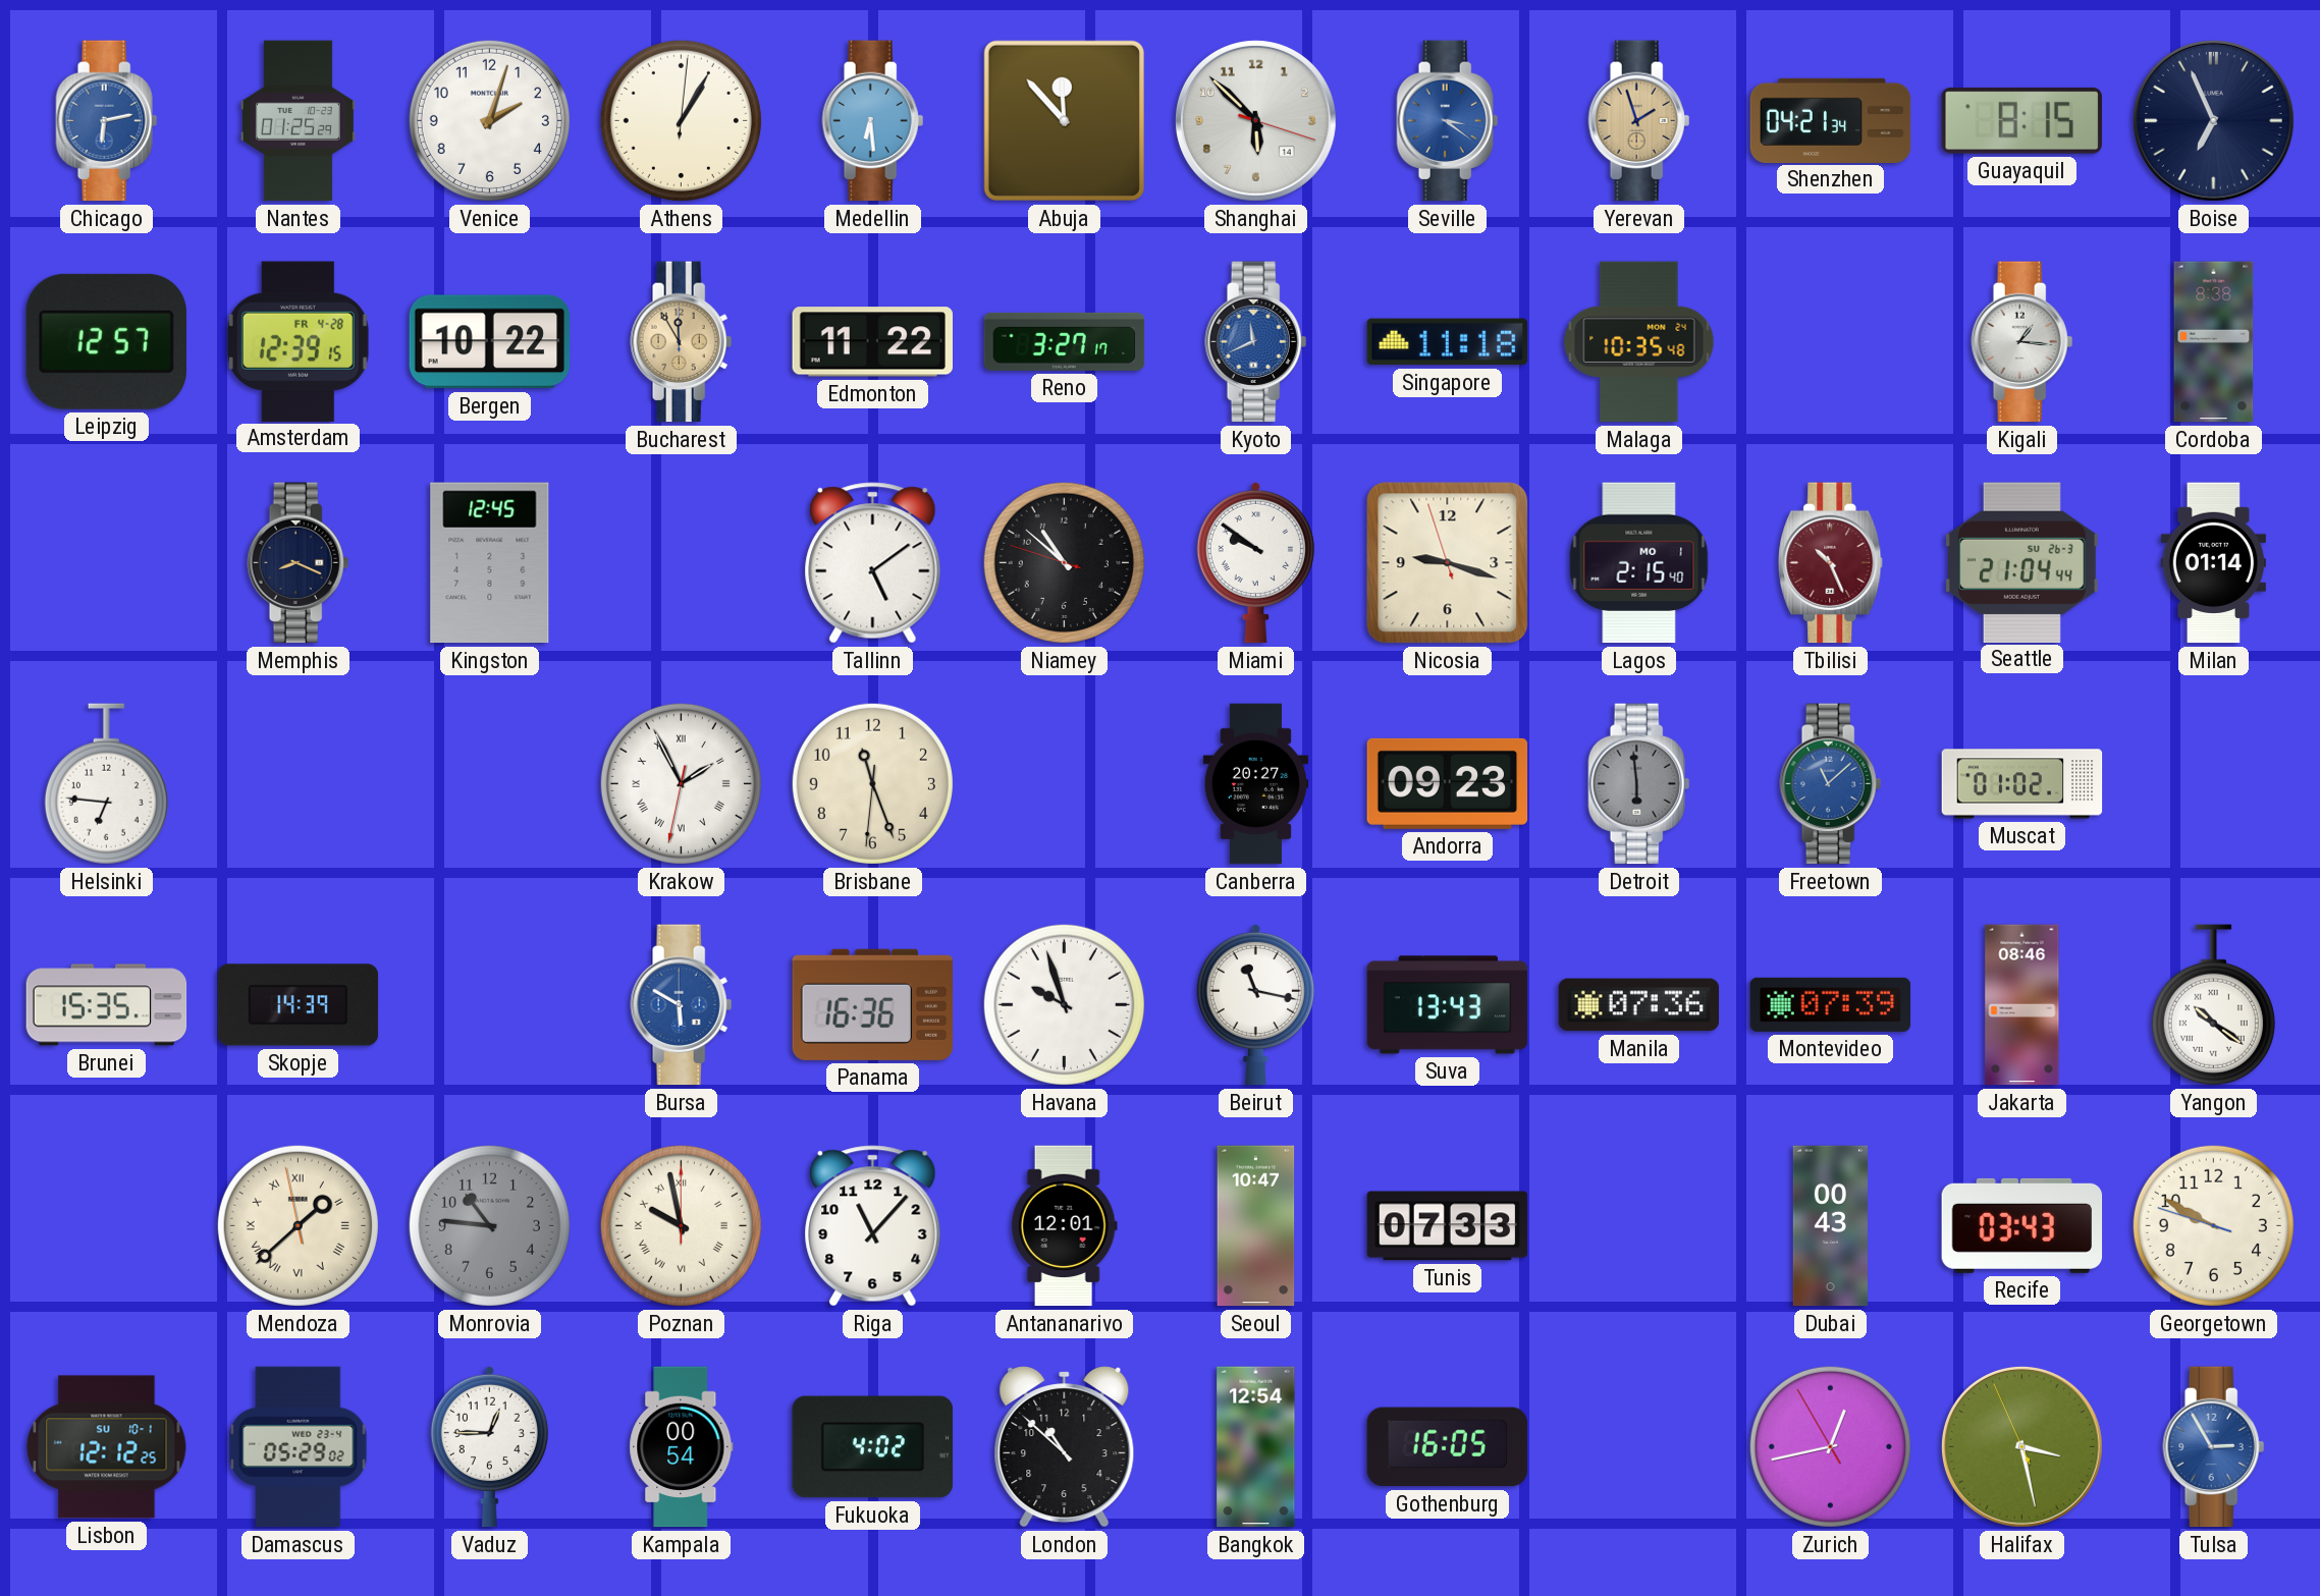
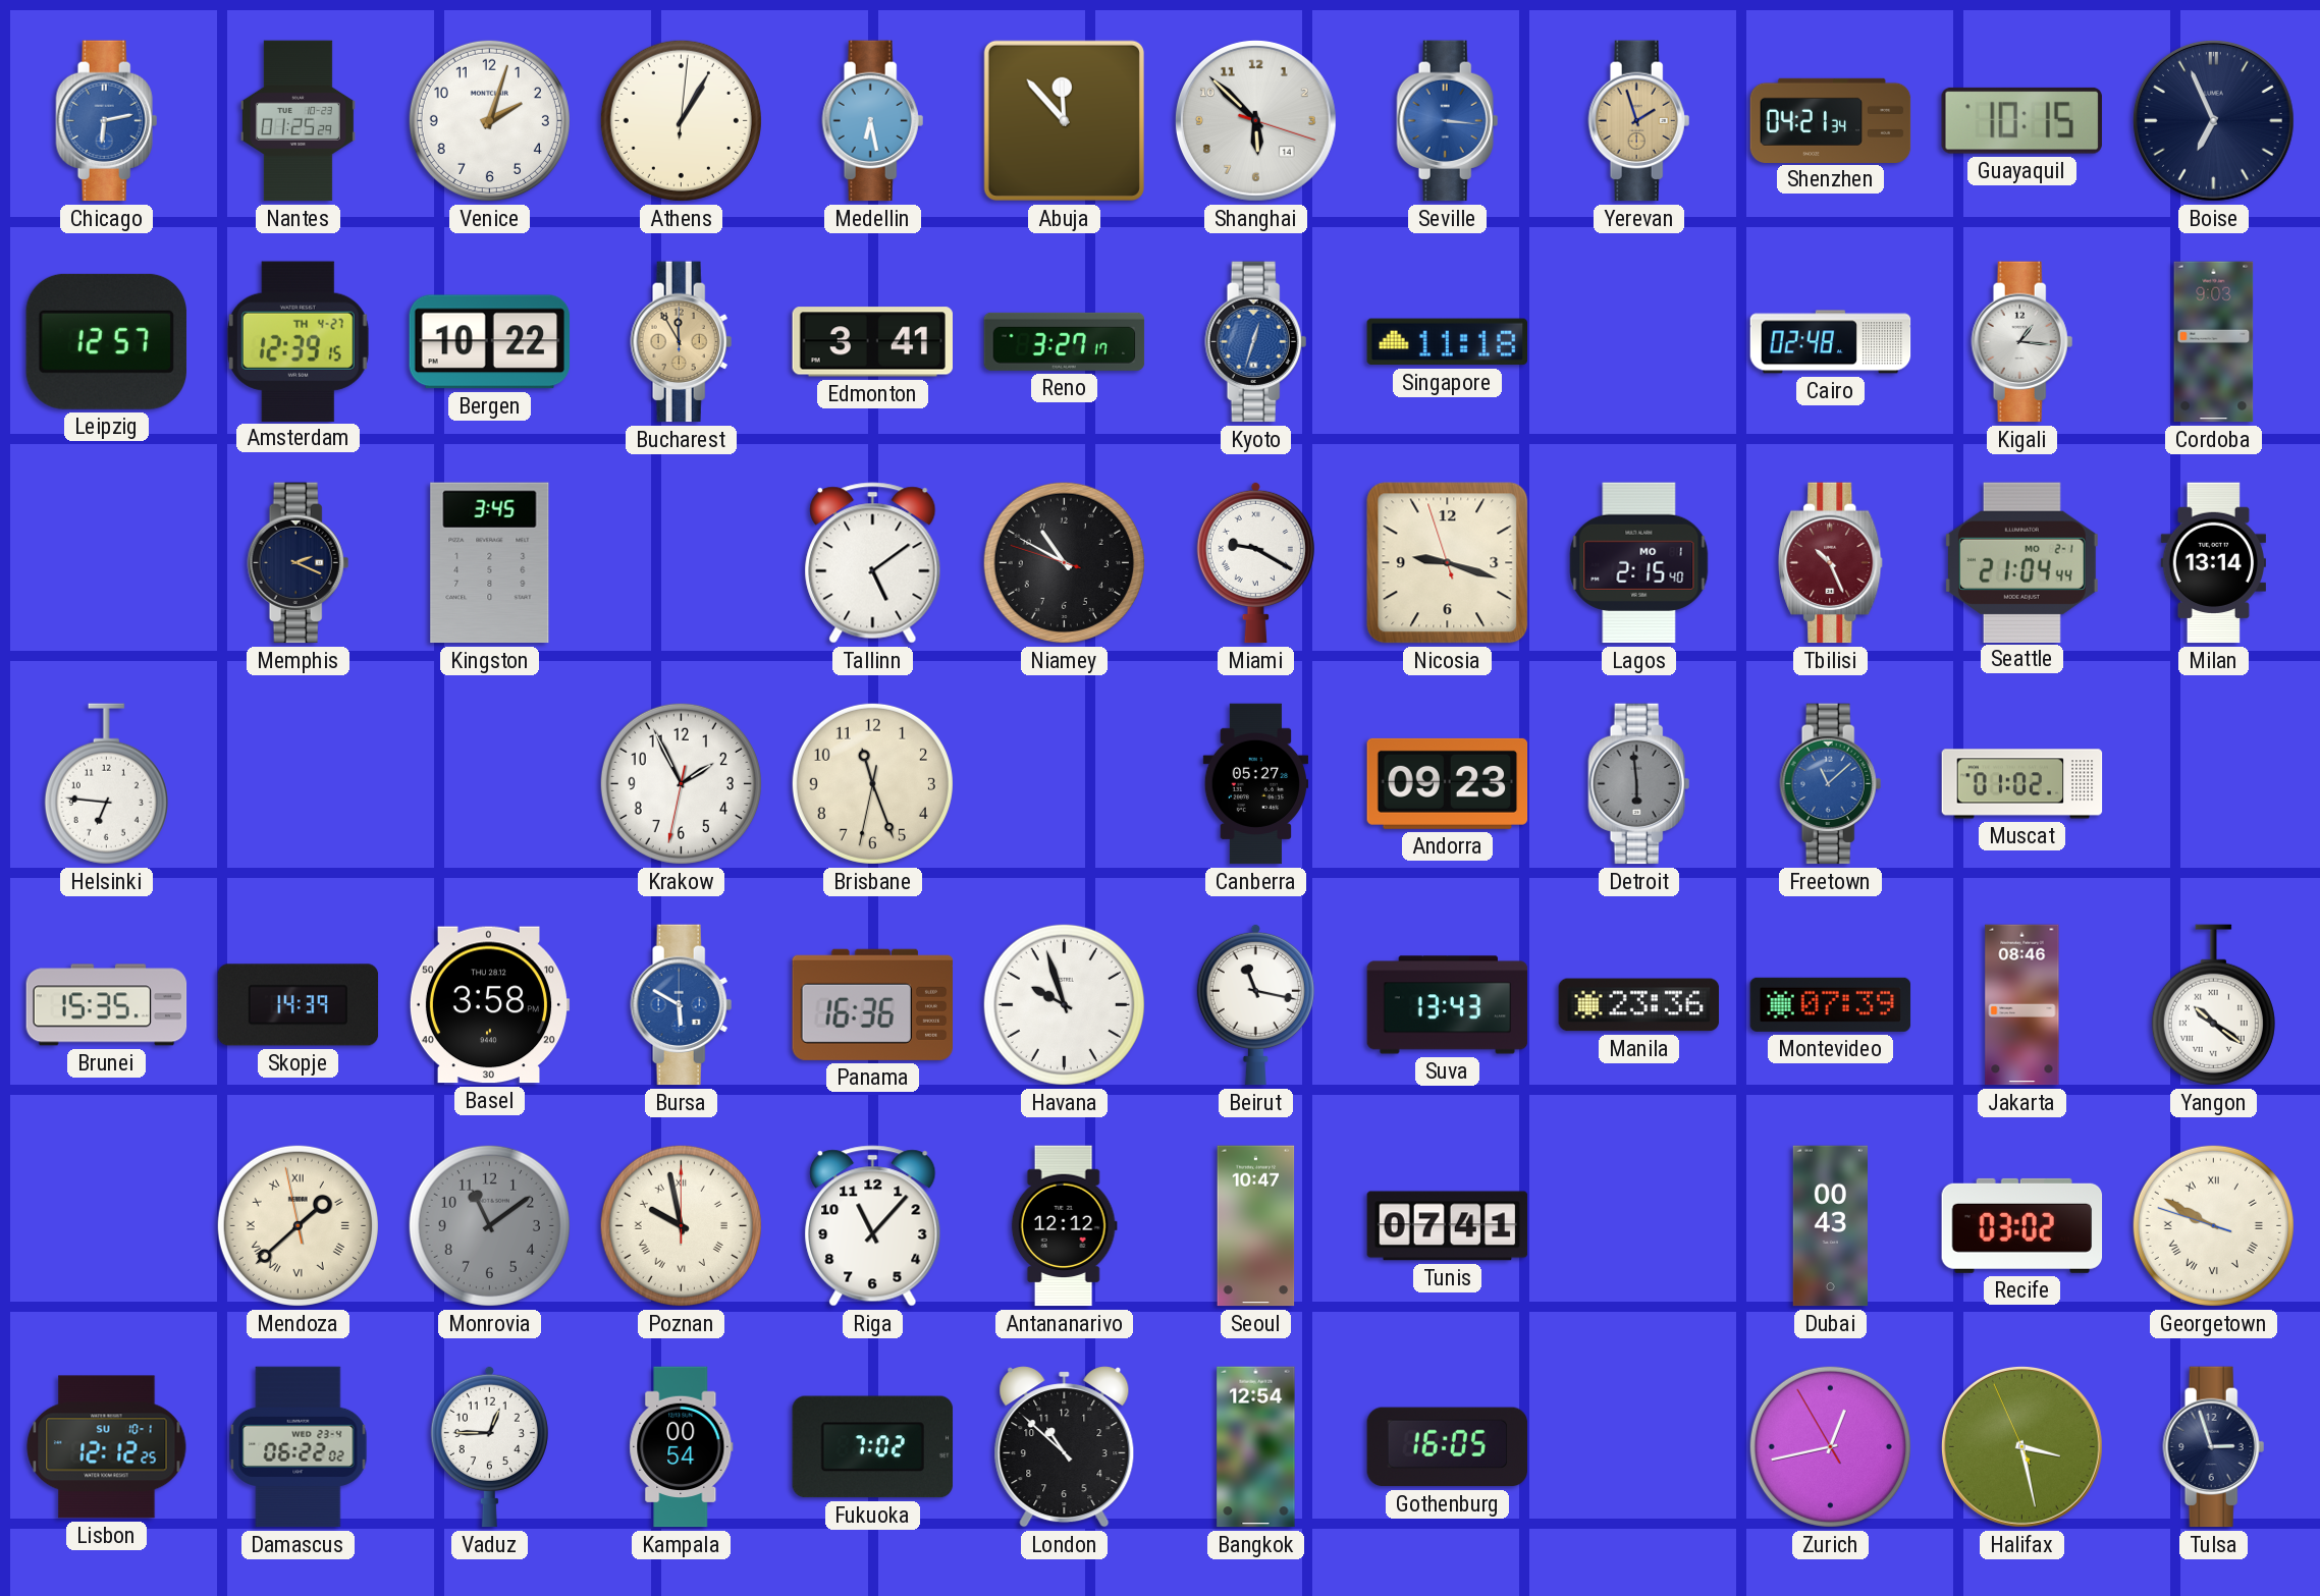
Medellin: 6:29 -> 6:28 (873, 121)
Seville: 3:21 -> 3:16 (1448, 121)
Guayaquil: 8:15 -> 10:15 (2021, 120)
Amsterdam date: FR 4-28 -> TH 4-27 (298, 341)
Edmonton: 11:22 -> 3:41 (872, 342)
Kyoto: 11:41 -> 12:33 (1256, 342)
Malaga: 10:35 -> none (1639, 342)
Cairo: none -> 02:48 (1831, 342)
Cordoba: 8:38 -> 9:03 (2214, 342)
Memphis: 8:19 -> 2:19 (299, 563)
Kingston: 12:45 -> 3:45 (490, 563)
Niamey: 10:51 -> 10:49 (1064, 562)
Miami: 9:51 -> 9:20 (1255, 562)
Seattle date: SU 26-3 -> MO 2-1 (2021, 562)
Milan: 01:14 -> 13:14 (2213, 563)
Krakow numerals: Roman -> Arabic (681, 783)
Brisbane: 11:26:31 -> 11:26:32 (872, 783)
Canberra: 20:27 -> 05:27 (1256, 784)
Basel: none -> 3:58 (489, 1005)
Manila: 07:36 -> 23:36 (1639, 1005)
Monrovia: 10:46 -> 11:09 (489, 1225)
Antananarivo: 12:01 -> 12:12 (1064, 1226)
Tunis: 07:33 -> 07:41 (1448, 1226)
Recife: 03:43 -> 03:02 (2022, 1225)
Georgetown numerals: Arabic -> Roman (2213, 1225)
Damascus: 05:29 -> 06:22 (299, 1447)
Fukuoka: 4:02 -> 7:02 (873, 1447)
Tulsa: 2:55 -> 2:57 (2214, 1447)
Tulsa dial: blue -> navy (2214, 1447)
